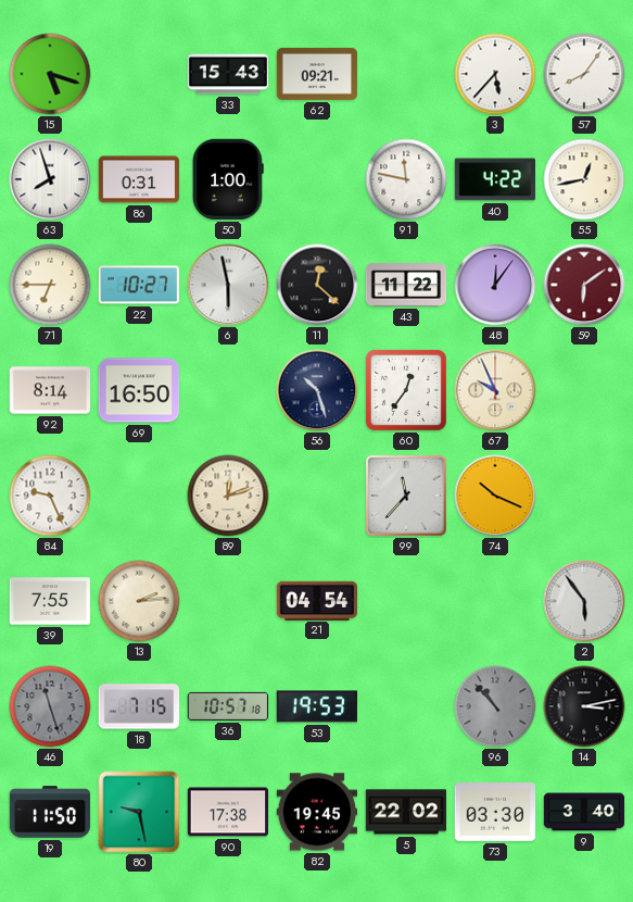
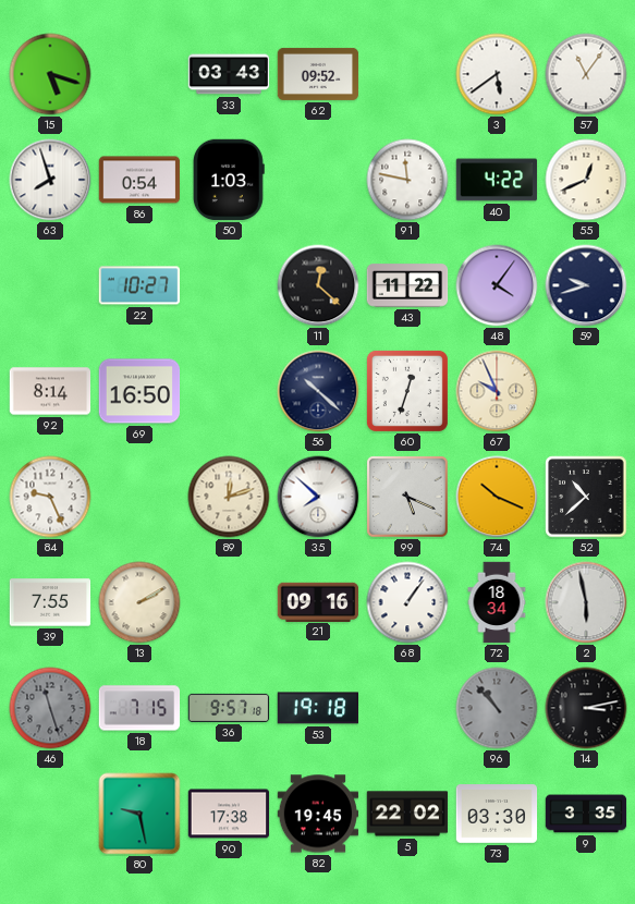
33: 15:43 -> 03:43 (229, 74)
62: 09:21 -> 09:52 (318, 74)
3: 5:37 -> 5:39 (497, 74)
57: 8:06 -> 11:06 (586, 74)
86: 0:31 -> 0:54 (139, 180)
50: 1:00 -> 1:03 (229, 180)
55: 12:43 -> 12:41 (586, 180)
71: 6:45 -> none (50, 285)
6: 5:58 -> none (228, 285)
48: 12:06 -> 4:06 (497, 285)
59: 6:09 -> 9:42 (586, 285)
59 dial: burgundy -> navy (586, 285)
56: 10:27 -> 10:22 (318, 391)
60: 12:36 -> 12:33 (407, 391)
35: none -> 7:52 (318, 497)
99: 11:37 -> 5:19 (407, 497)
52: none -> 10:38 (586, 497)
13: 2:14 -> 2:10 (139, 602)
21: 04:54 -> 09:16 (318, 601)
68: none -> 1:06 (407, 602)
72: none -> 18:34 (497, 602)
2: 5:54 -> 5:58 (586, 602)
36: 10:57 -> 9:57 (229, 708)
53: 19:53 -> 19:18 (318, 708)
19: 11:50 -> none (50, 812)
9: 3:40 -> 3:35 (586, 814)
